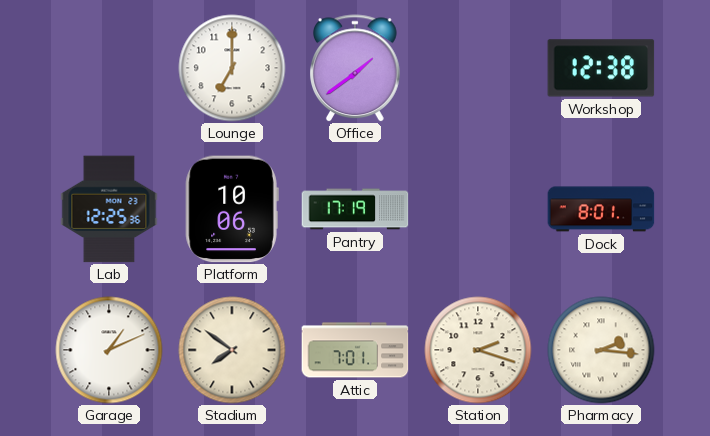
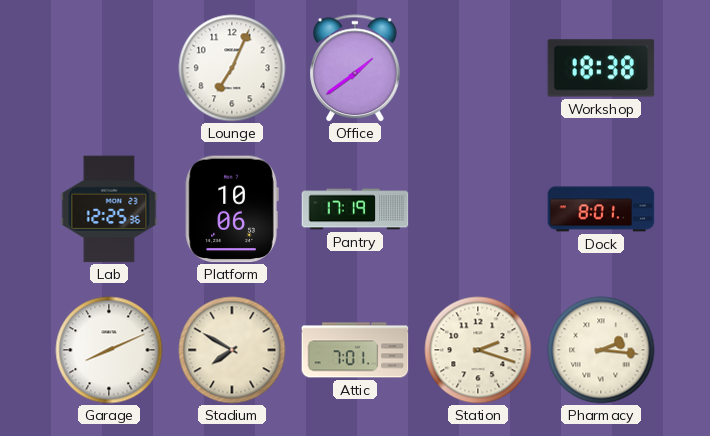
Lounge: 7:00 -> 7:04 (232, 68)
Workshop: 12:38 -> 18:38 (601, 68)
Garage: 1:11 -> 8:11 (109, 350)
Stadium: 7:51 -> 7:50 (232, 350)
